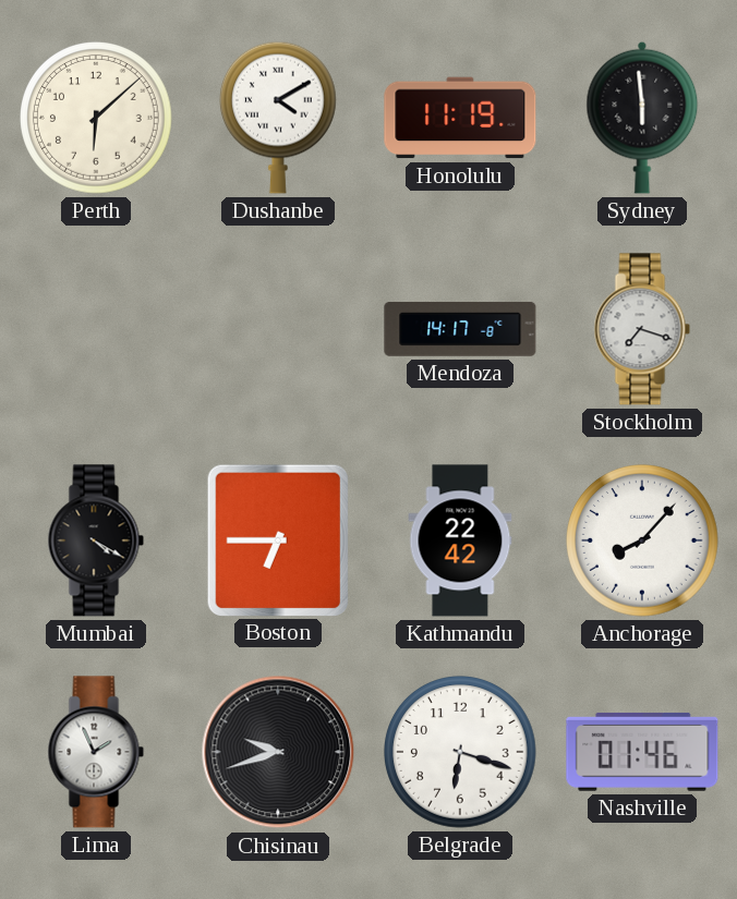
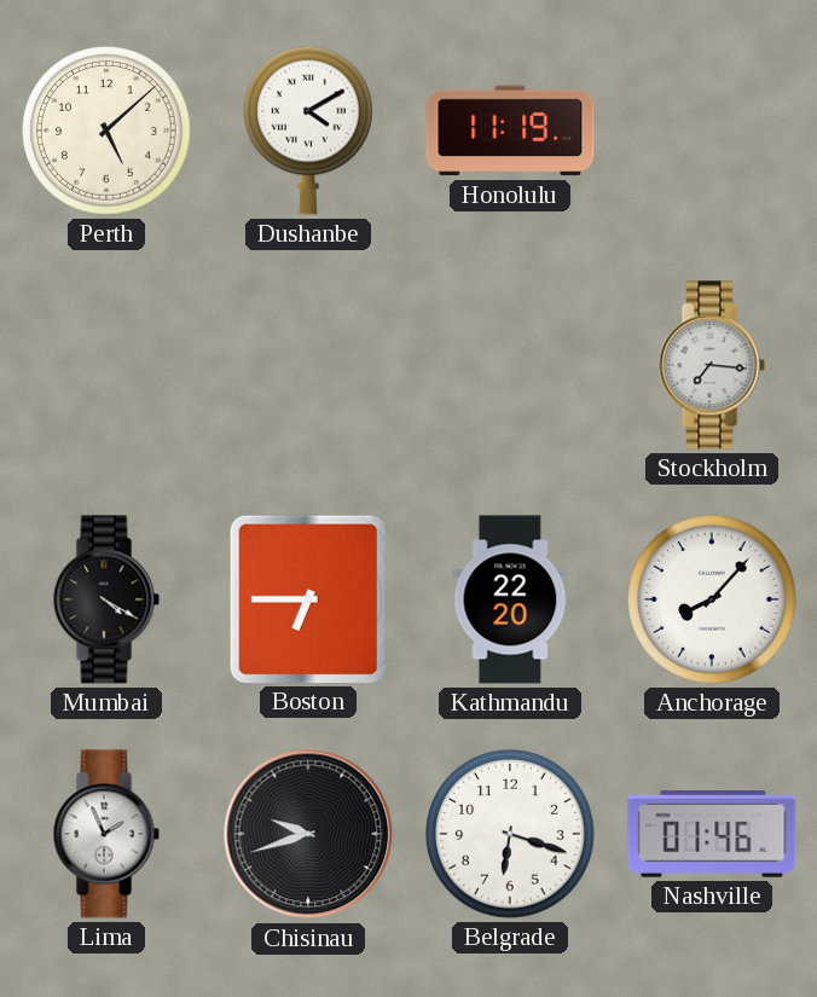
Perth: 6:08 -> 5:08 (106, 131)
Sydney: 5:59 -> none (642, 118)
Mendoza: 14:17 -> none (460, 329)
Stockholm: 7:18 -> 7:16 (712, 365)
Kathmandu: 22:42 -> 22:20 (510, 599)
